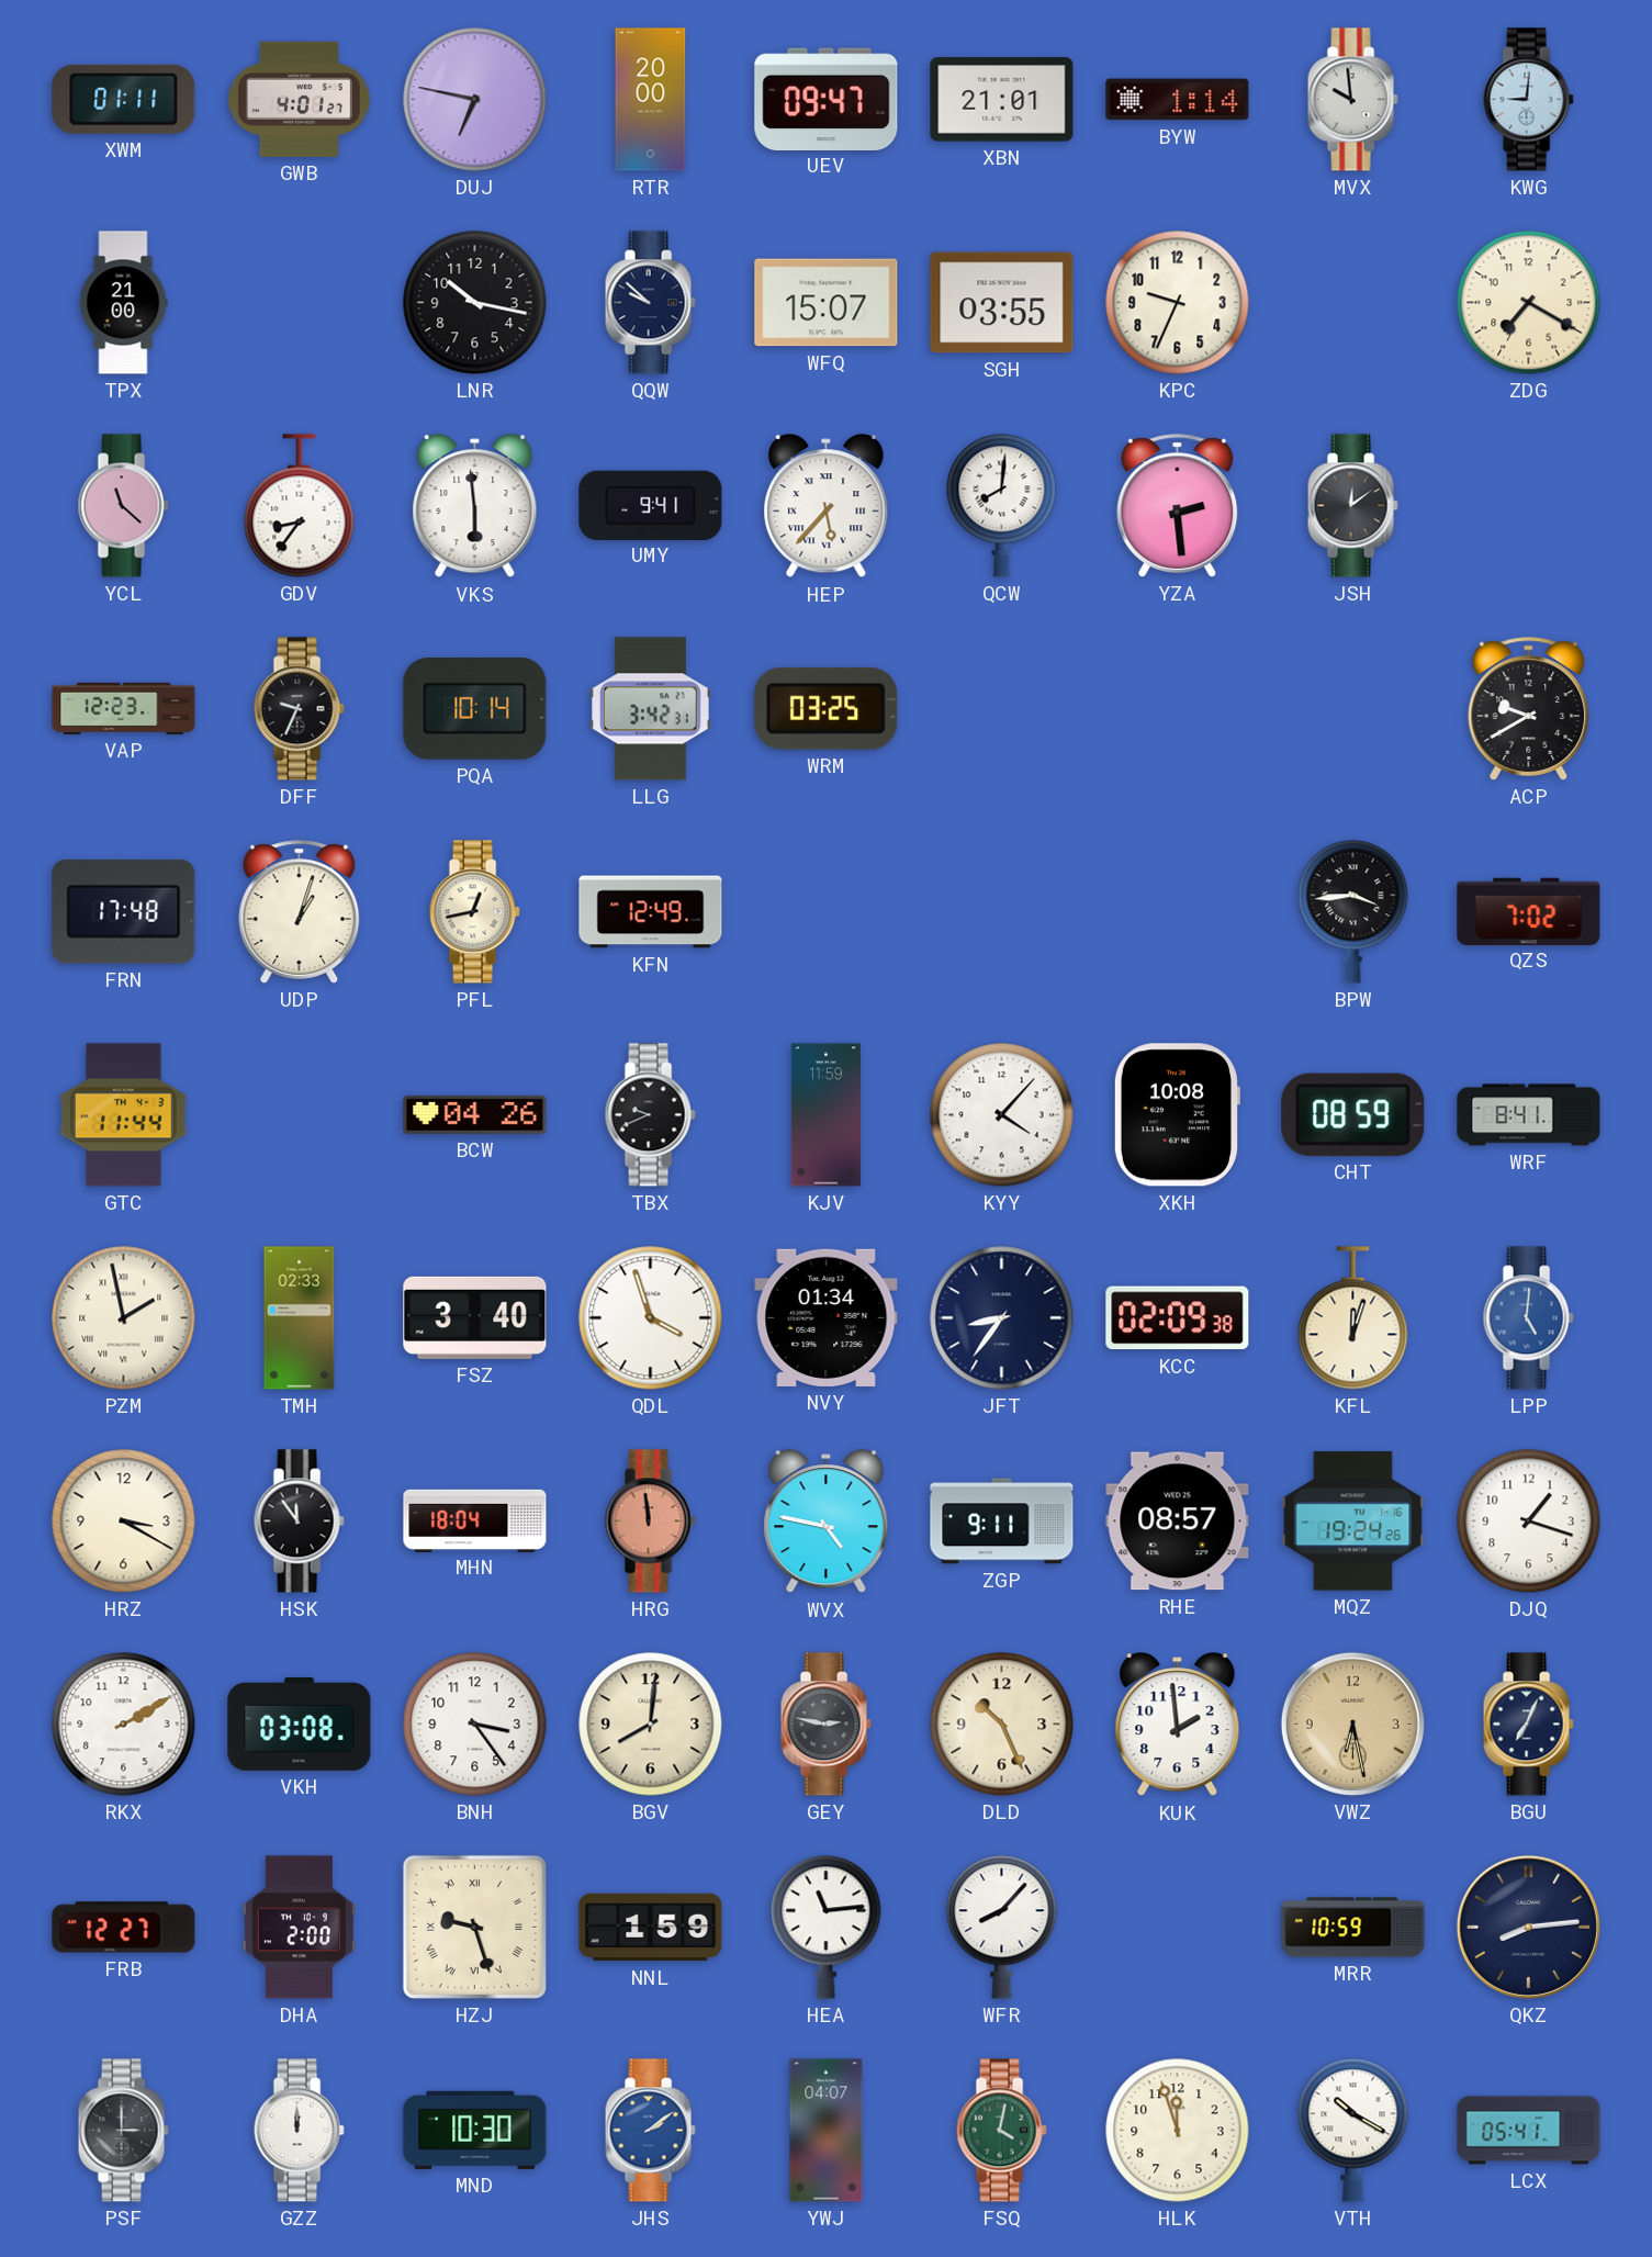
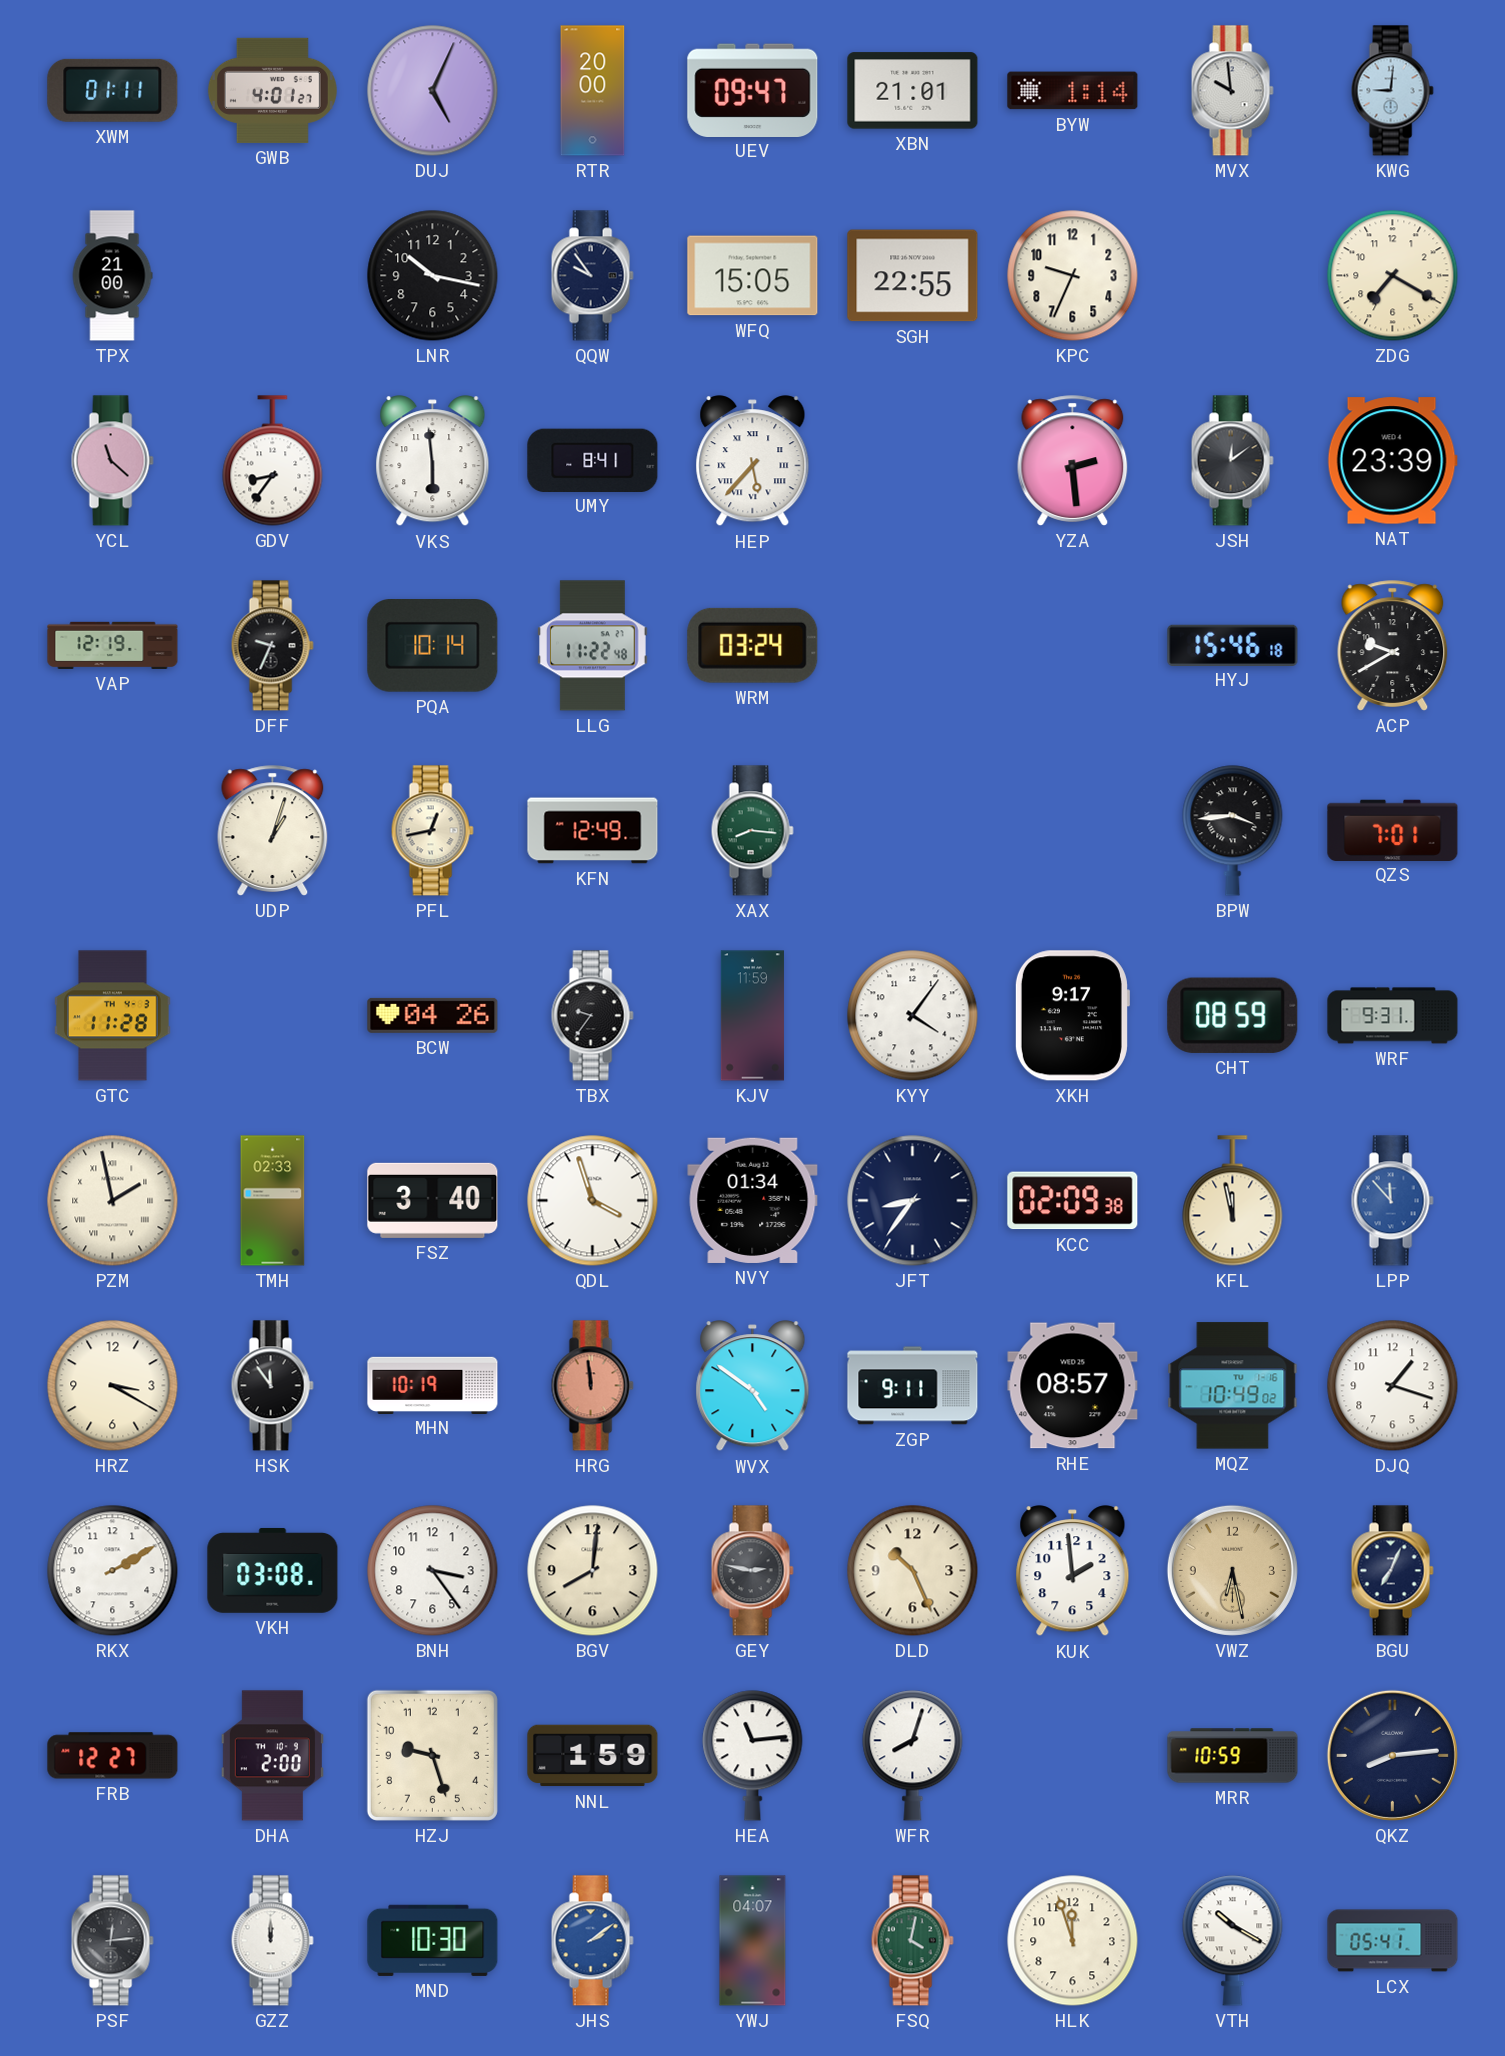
DUJ: 6:47 -> 5:04 (433, 91)
QQW: 9:52 -> 9:54 (592, 276)
WFQ: 15:07 -> 15:05 (753, 276)
SGH: 03:55 -> 22:55 (913, 276)
UMY: 9:41 -> 8:41 (593, 460)
QCW: 8:01 -> none (1002, 506)
NAT: none -> 23:39 (1392, 461)
VAP: 12:23 -> 12:19 (113, 645)
LLG: 3:42 -> 11:22 (593, 646)
WRM: 03:25 -> 03:24 (753, 645)
HYJ: none -> 15:46 (1233, 645)
FRN: 17:48 -> none (124, 912)
XAX: none -> 8:16 (752, 831)
QZS: 7:02 -> 7:01 (1393, 830)
GTC: 11:44 -> 11:28 (113, 1016)
TBX: 9:41 -> 9:36 (592, 1016)
KYY: 4:07 -> 4:06 (913, 1016)
XKH: 10:08 -> 9:17 (1072, 1016)
WRF: 8:41 -> 9:31 (1393, 1016)
KFL: 12:03 -> 11:58 (1233, 1201)
LPP: 5:01 -> 11:53 (1392, 1201)
MHN: 18:04 -> 10:19 (433, 1385)
WVX: 4:47 -> 4:51 (753, 1386)
MQZ: 19:24 -> 10:49 (1233, 1386)
HZJ numerals: Roman -> Arabic (432, 1755)
WFR: 8:07 -> 8:03 (913, 1756)
PSF: 3:00 -> 12:14 (112, 1941)
